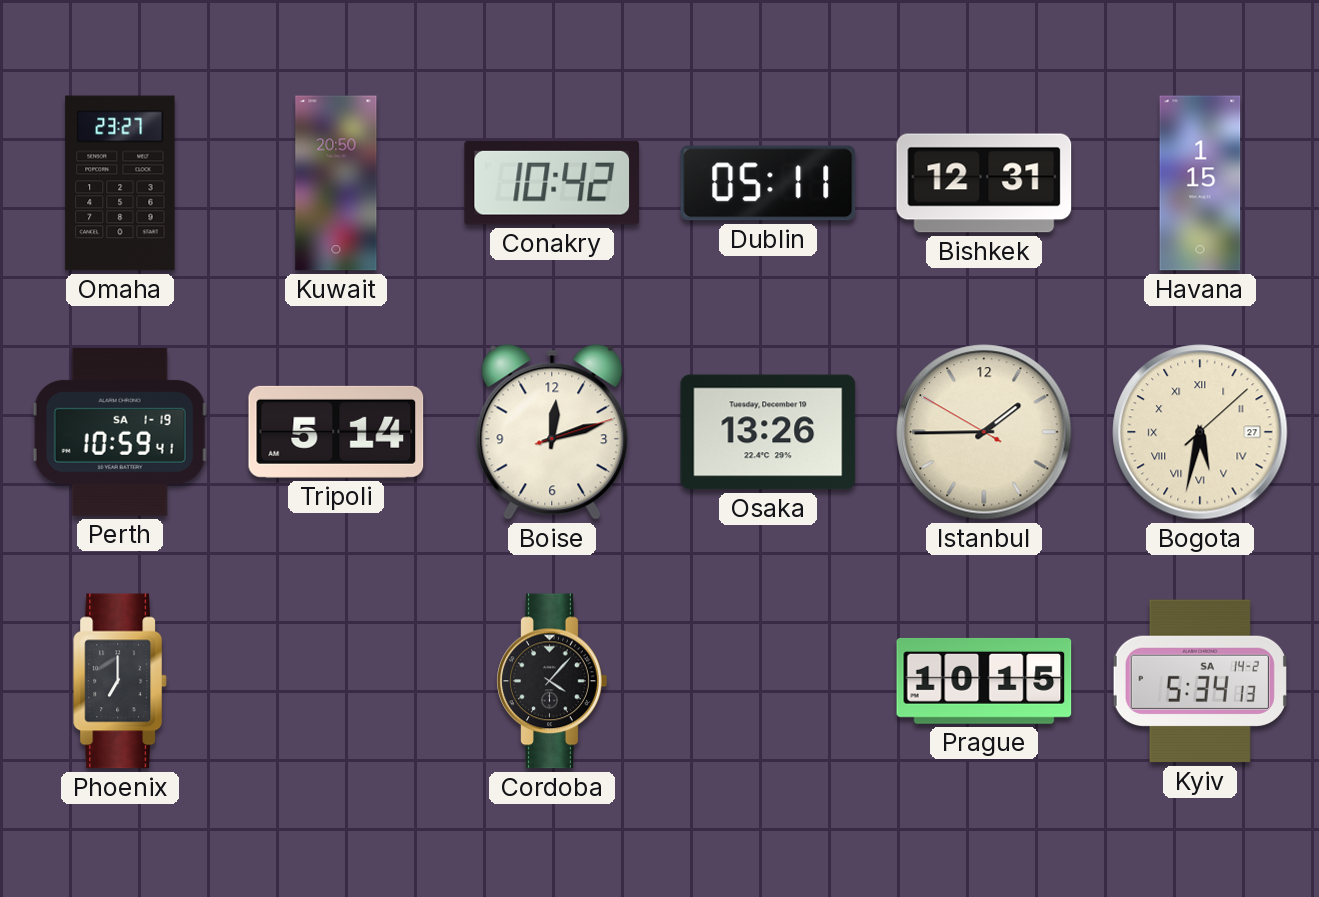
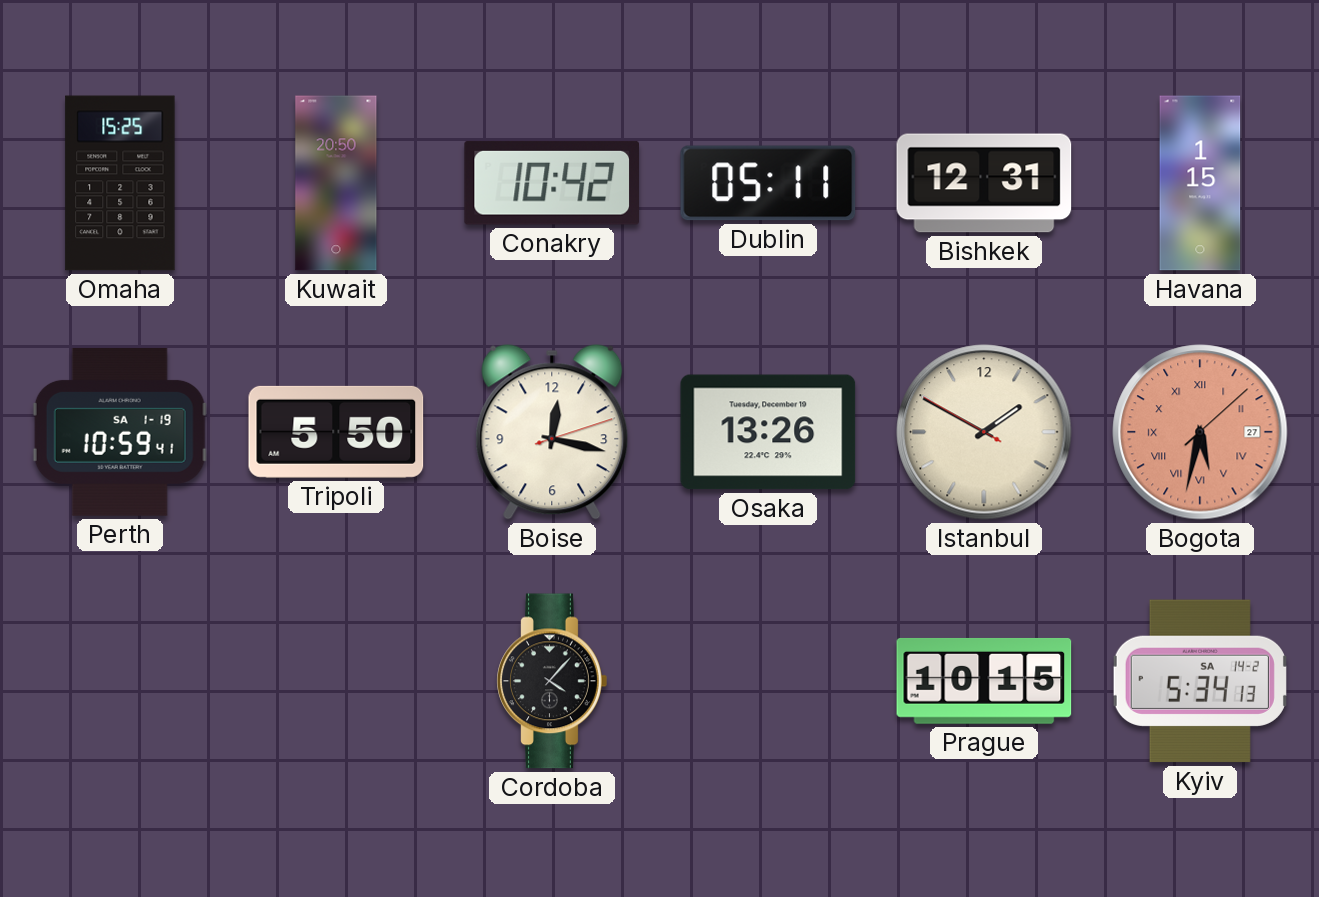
Omaha: 23:27 -> 15:25 (120, 183)
Tripoli: 5:14 -> 5:50 (336, 432)
Boise: 12:12 -> 12:17 (552, 432)
Istanbul: 1:44 -> 1:49 (984, 432)
Bogota dial: cream -> salmon (1200, 432)
Phoenix: 7:00 -> none (120, 681)
